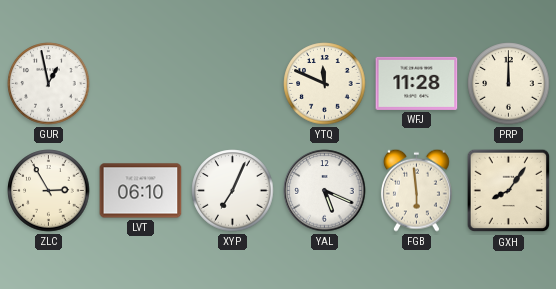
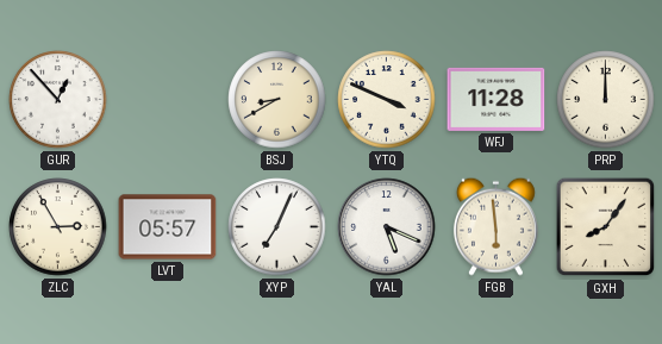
GUR: 12:58 -> 12:53 (58, 100)
BSJ: none -> 8:40 (277, 100)
YTQ: 11:49 -> 3:49 (387, 100)
LVT: 06:10 -> 05:57 (168, 227)
